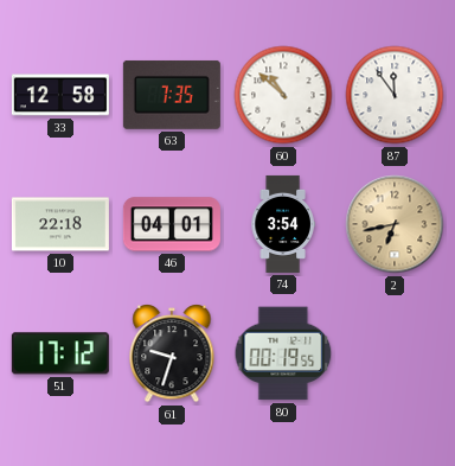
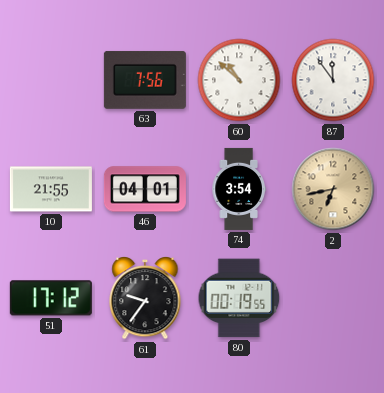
33: 12:58 -> none (60, 95)
63: 7:35 -> 7:56 (145, 80)
10: 22:18 -> 21:55 (51, 189)
61: 9:33 -> 9:36 (145, 299)
